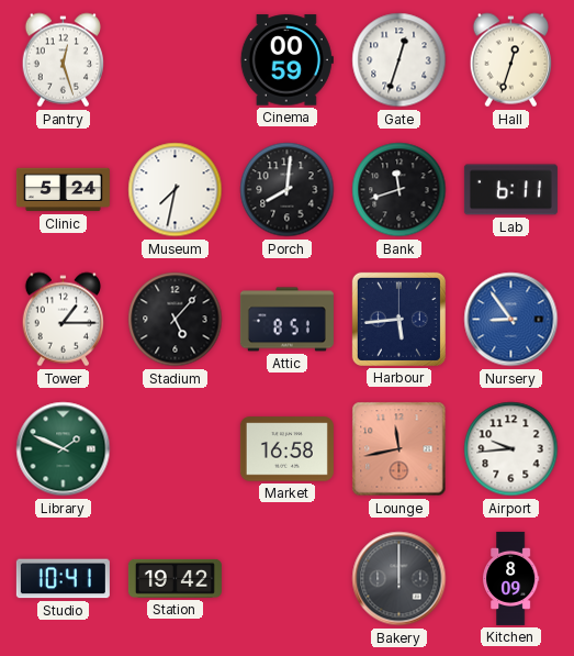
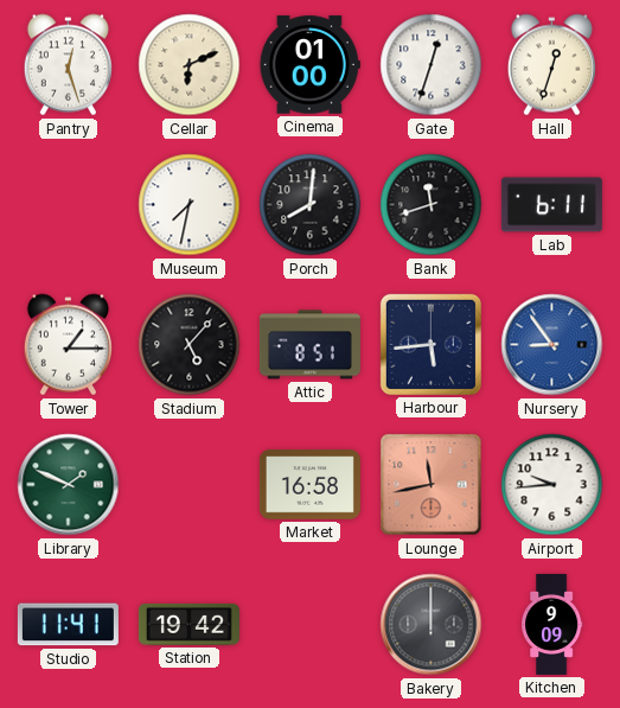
Cellar: none -> 6:11 (190, 65)
Cinema: 00:59 -> 01:00 (309, 65)
Clinic: 5:24 -> none (63, 190)
Studio: 10:41 -> 11:41 (68, 625)
Kitchen: 8:09 -> 9:09 (552, 624)
